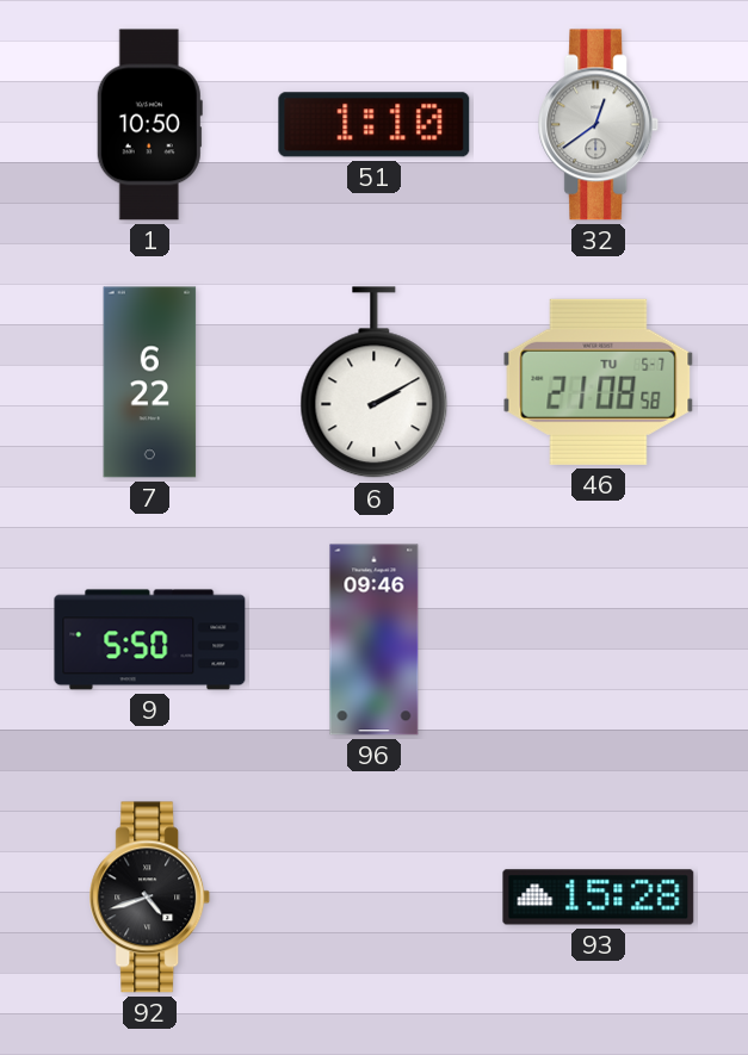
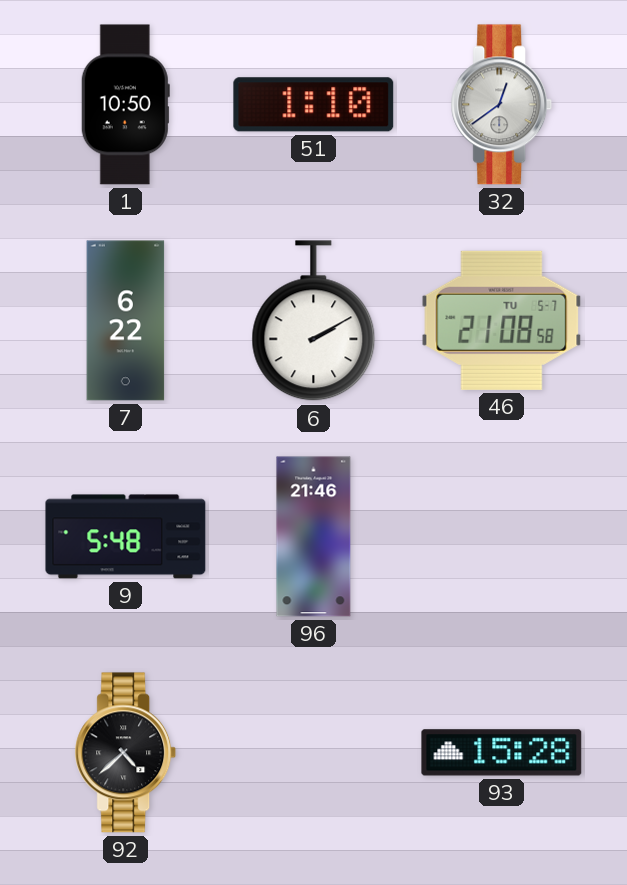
9: 5:50 -> 5:48 (126, 537)
96: 09:46 -> 21:46 (314, 537)
92: 4:42 -> 4:38 (126, 753)
